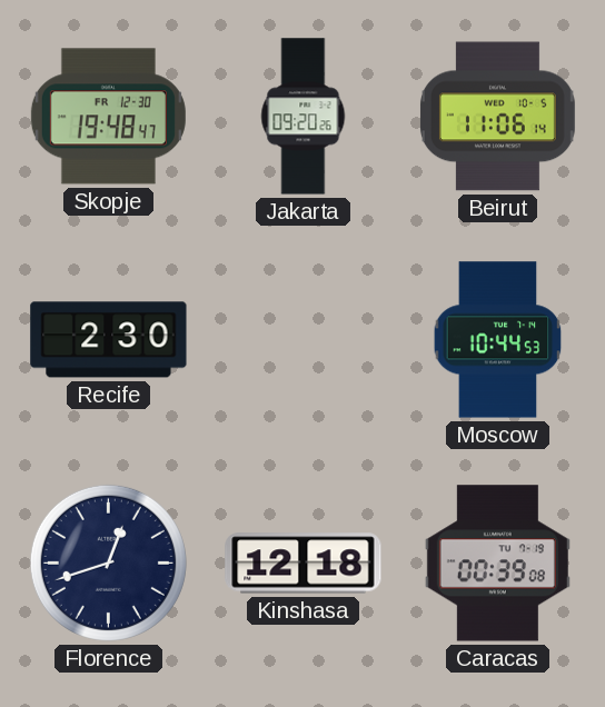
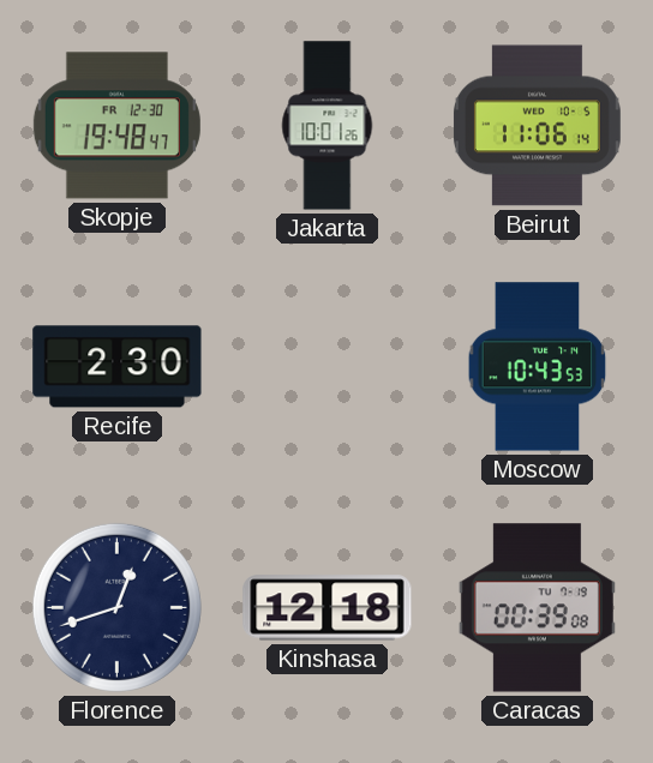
Jakarta: 09:20 -> 10:01 (328, 126)
Moscow: 10:44 -> 10:43 (538, 367)
